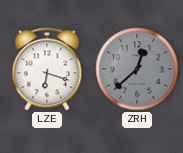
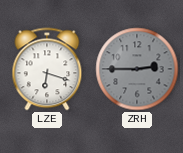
ZRH: 12:38 -> 2:45 (137, 69)
